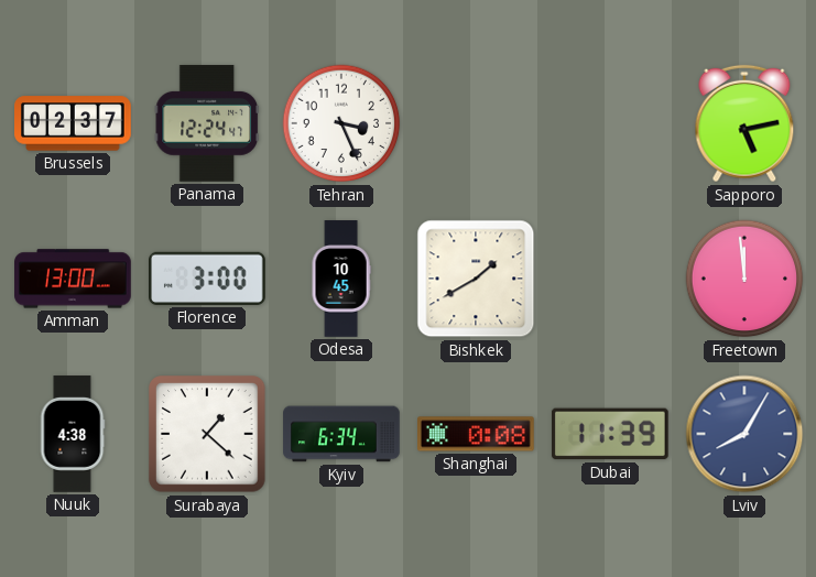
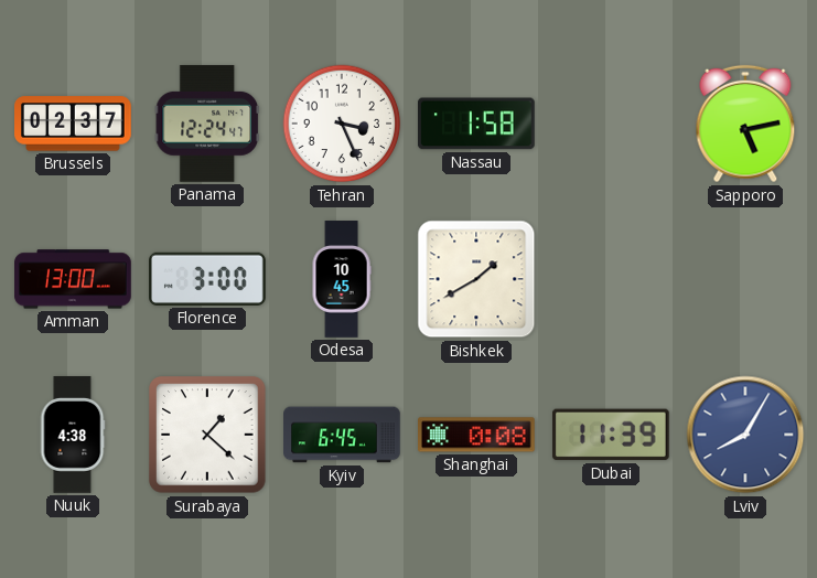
Nassau: none -> 1:58 (476, 124)
Freetown: 11:59 -> none (744, 279)
Kyiv: 6:34 -> 6:45 (342, 435)
